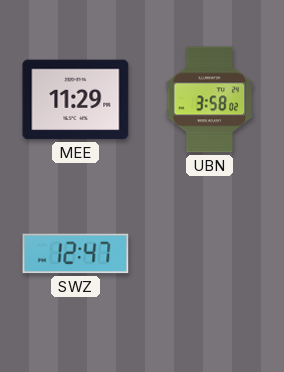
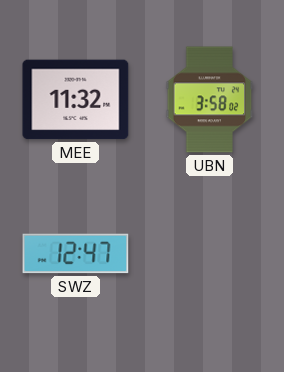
MEE: 11:29 -> 11:32 (76, 100)
